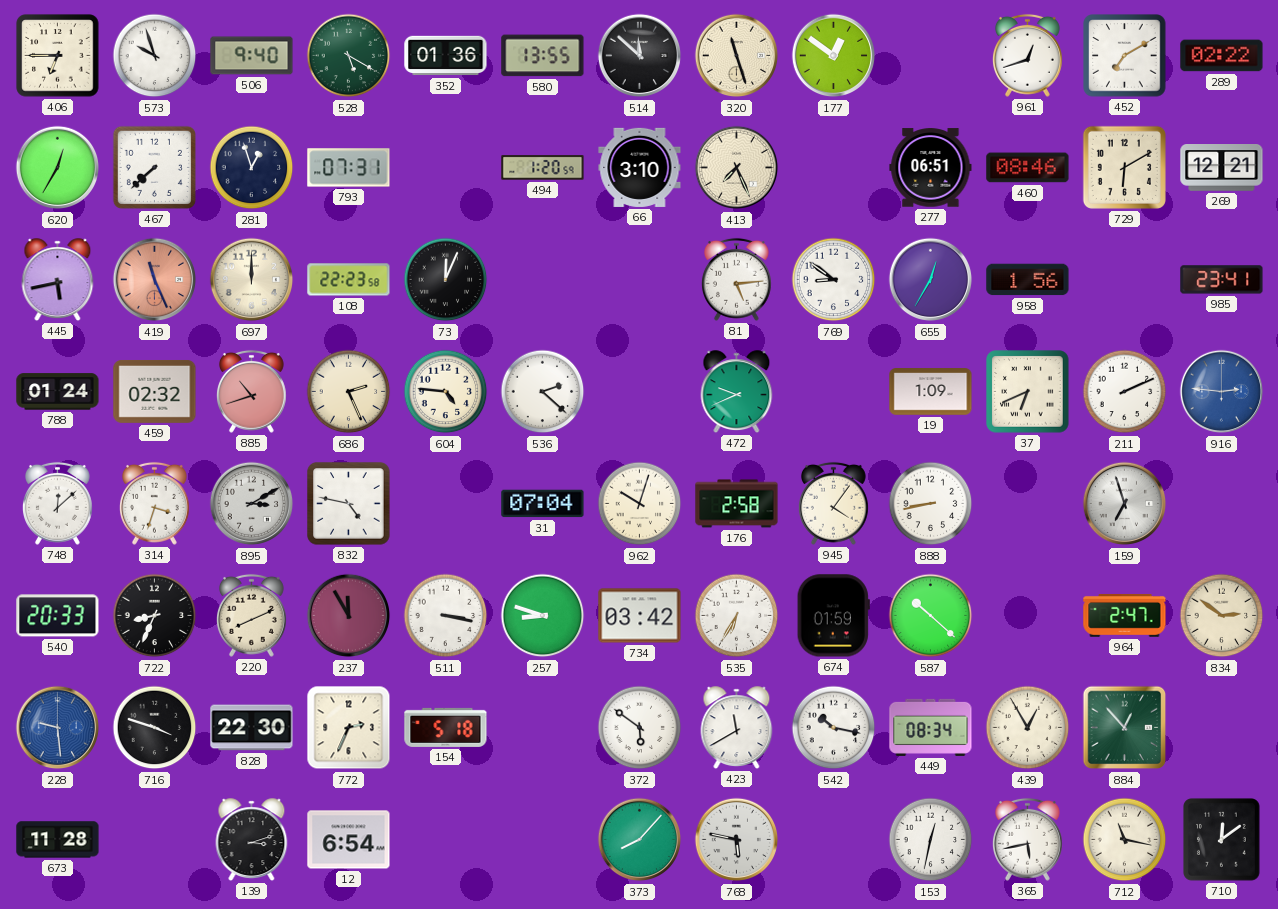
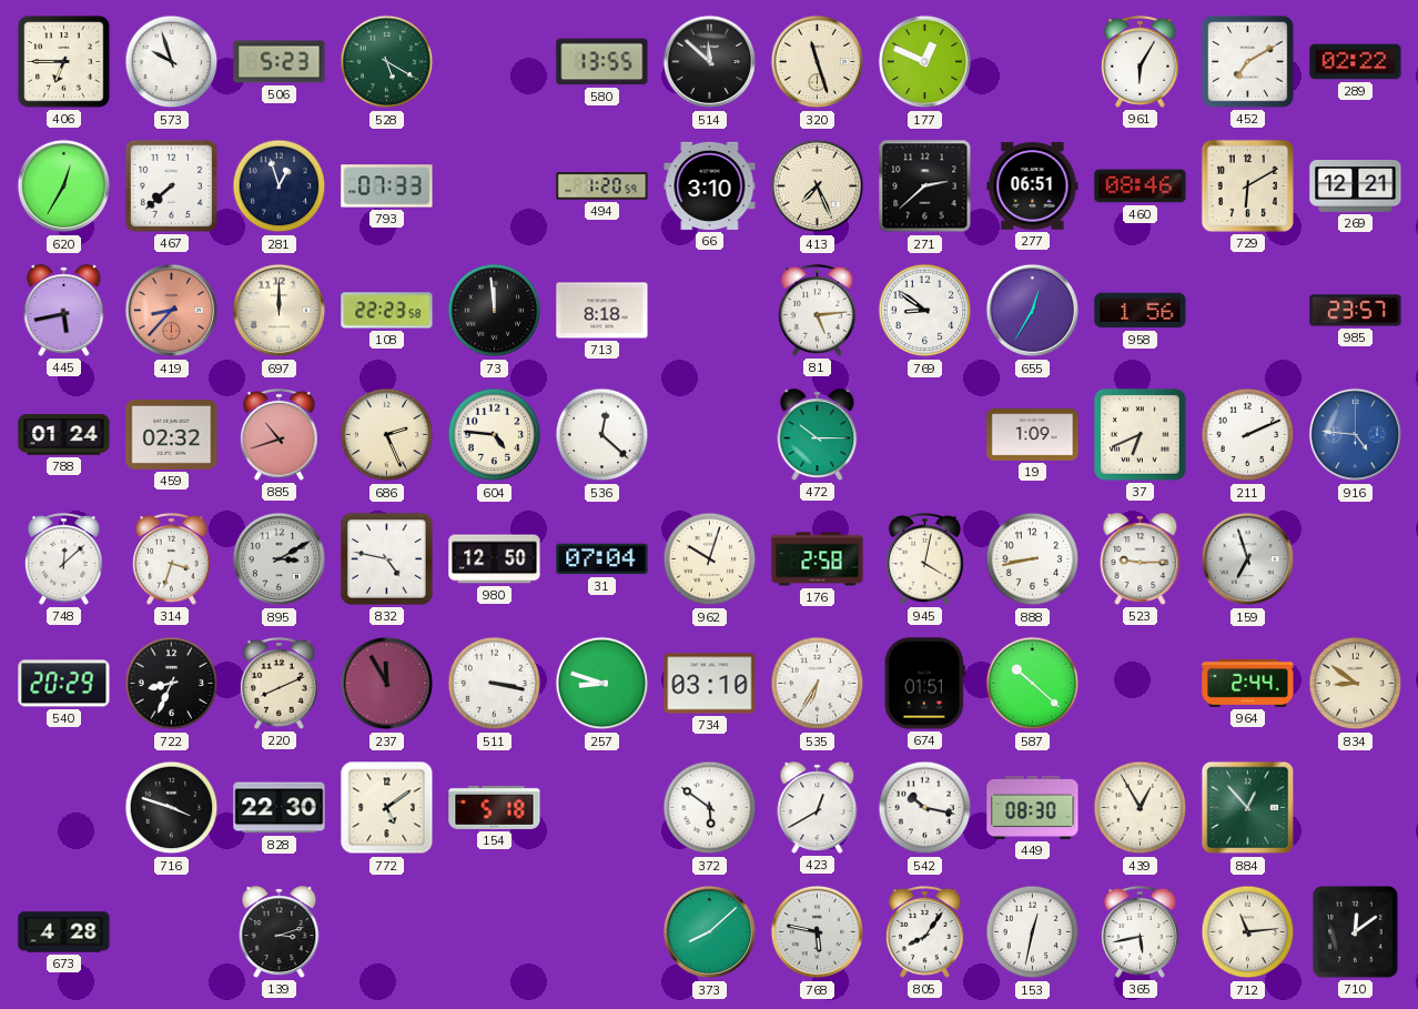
506: 9:40 -> 5:23 (280, 62)
352: 01:36 -> none (446, 56)
177: 12:51 -> 12:49 (925, 62)
961: 12:42 -> 6:05 (1140, 61)
793: 07:31 -> 07:33 (387, 186)
271: none -> 2:38 (925, 186)
419: 11:26 -> 8:37 (172, 311)
73: 12:04 -> 11:59 (495, 311)
713: none -> 8:18 (602, 311)
985: 23:41 -> 23:57 (1356, 311)
536: 2:22 -> 12:22 (602, 435)
472: 9:41 -> 10:15 (818, 435)
916: 2:46 -> 4:46 (1356, 435)
980: none -> 12:50 (495, 559)
945: 4:06 -> 4:02 (924, 558)
523: none -> 9:15 (1141, 559)
540: 20:33 -> 20:29 (64, 684)
734: 03:42 -> 03:10 (710, 684)
674: 01:59 -> 01:51 (924, 684)
964: 2:47 -> 2:44 (1248, 683)
834: 2:51 -> 8:51 (1356, 684)
228: 9:29 -> none (58, 728)
772: 2:34 -> 5:09 (387, 808)
423: 11:40 -> 12:40 (818, 808)
449: 08:34 -> 08:30 (1033, 807)
673: 11:28 -> 4:28 (64, 932)
12: 6:54 -> none (349, 840)
373: 8:07 -> 8:08 (710, 932)
805: none -> 8:06 (924, 931)
712: 11:17 -> 11:14 (1248, 932)
